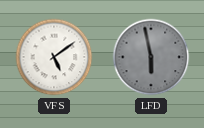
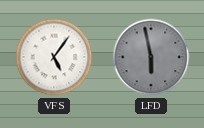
VFS: 5:09 -> 5:06 (54, 57)
